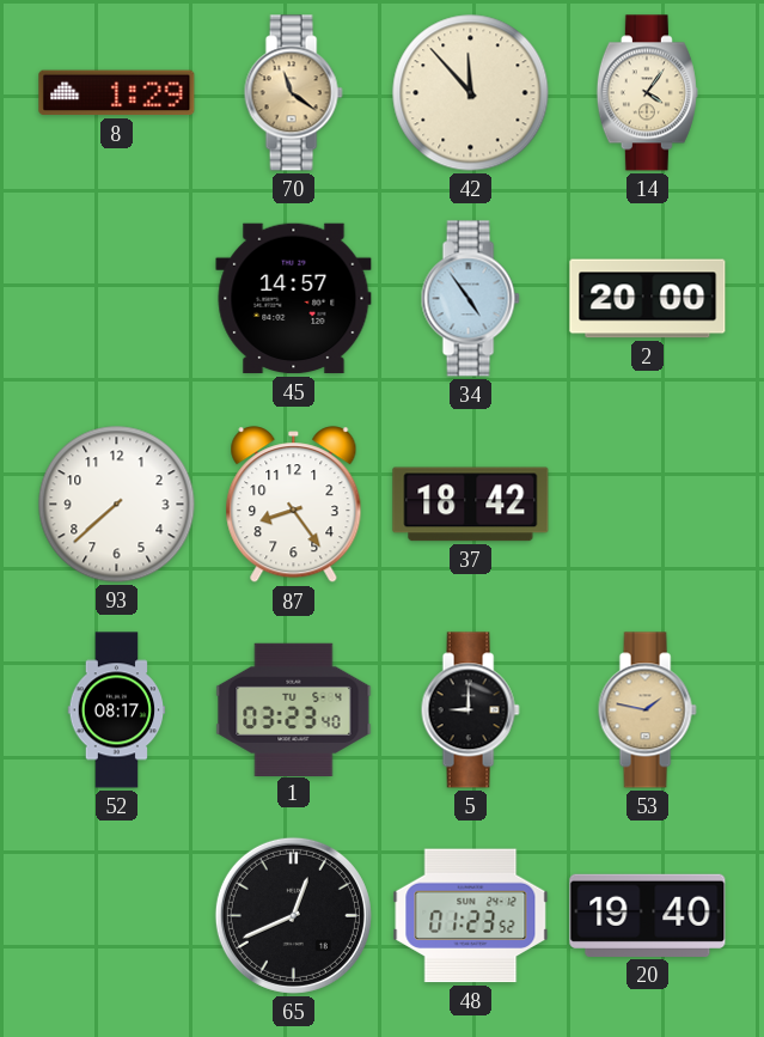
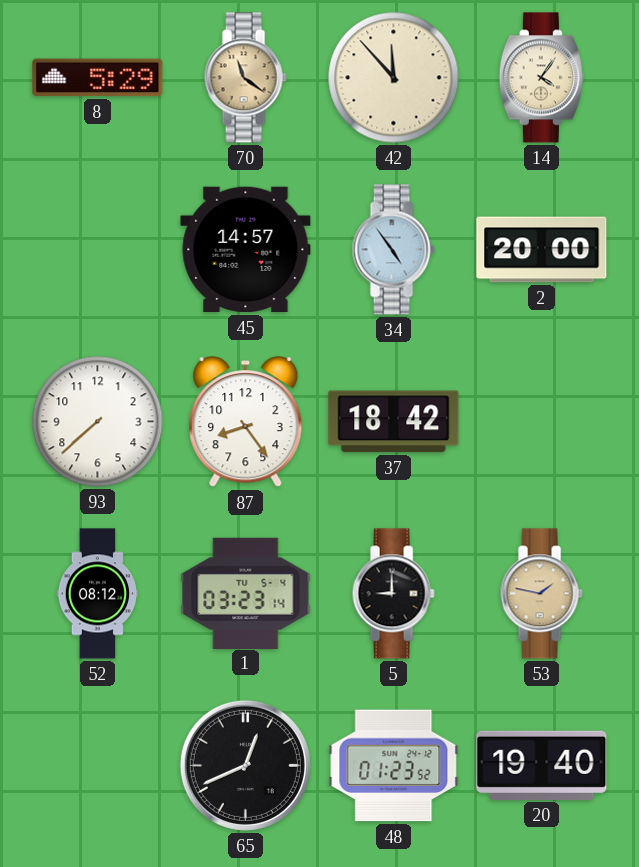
8: 1:29 -> 5:29 (98, 78)
52: 08:17 -> 08:12 (98, 594)
1: 03:23:40 -> 03:23:14 (246, 593)
